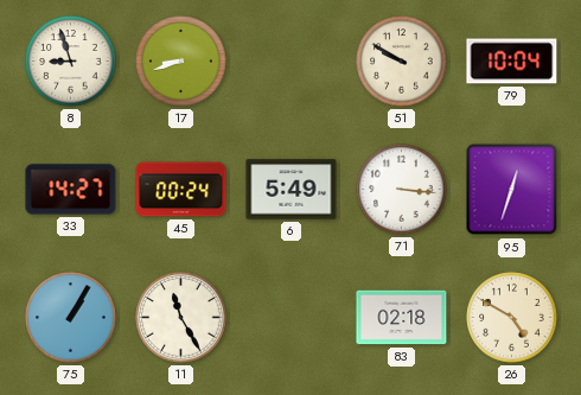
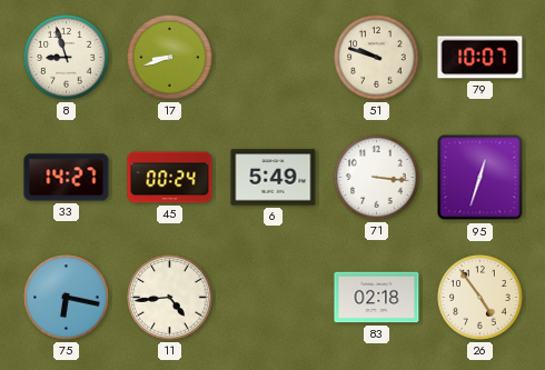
51: 9:50 -> 9:48 (377, 58)
79: 10:04 -> 10:07 (480, 58)
75: 1:05 -> 6:17 (67, 298)
11: 11:25 -> 4:44 (170, 298)
26: 4:50 -> 4:54 (480, 298)
